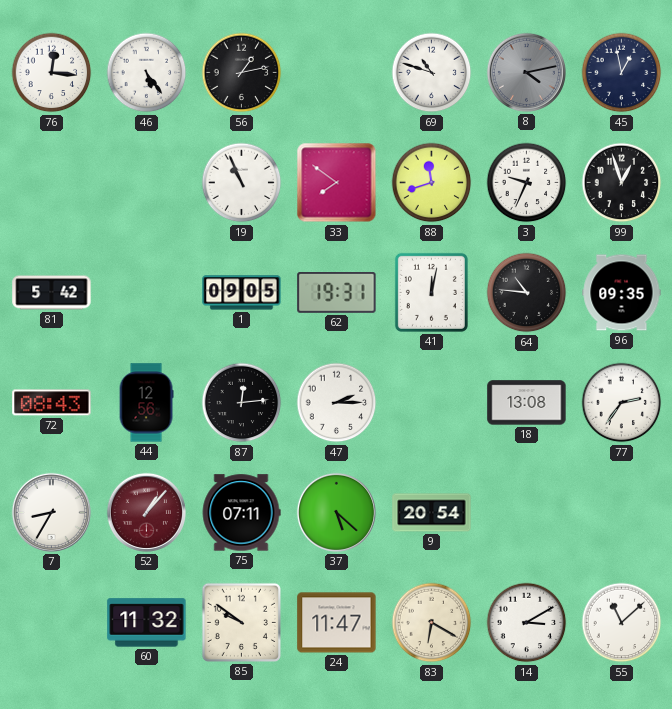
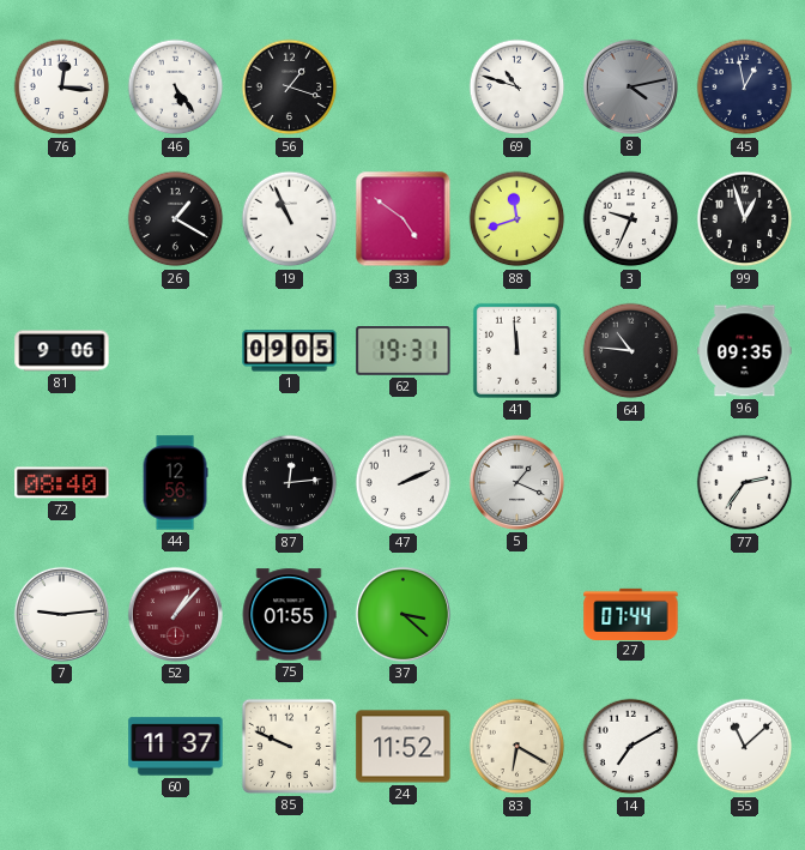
56: 1:13 -> 1:18 (290, 88)
26: none -> 1:20 (176, 219)
33: 7:51 -> 4:51 (404, 219)
81: 5:42 -> 9:06 (62, 351)
41: 12:02 -> 11:59 (516, 350)
72: 08:43 -> 08:40 (62, 483)
47: 2:15 -> 2:11 (404, 483)
5: none -> 1:19 (516, 482)
18: 13:08 -> none (527, 403)
7: 8:35 -> 9:14 (61, 614)
75: 07:11 -> 01:55 (289, 615)
37: 5:22 -> 3:22 (402, 614)
9: 20:54 -> none (432, 513)
27: none -> 07:44 (631, 614)
60: 11:32 -> 11:37 (176, 747)
85: 9:51 -> 9:49 (289, 746)
24: 11:47 -> 11:52 (404, 747)
14: 3:10 -> 7:10 (631, 747)
